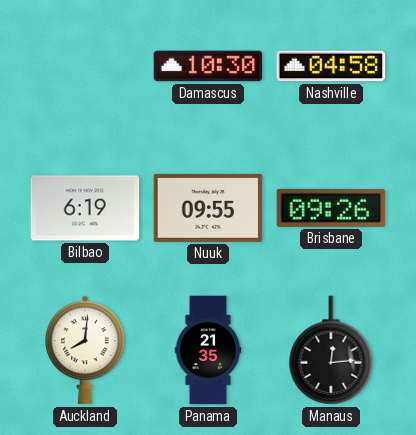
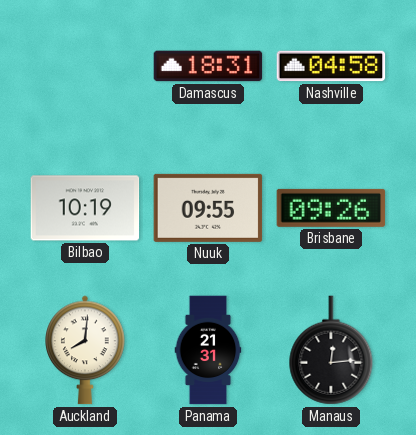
Damascus: 10:30 -> 18:31 (208, 66)
Bilbao: 6:19 -> 10:19 (85, 208)
Panama: 21:35 -> 21:31 (208, 350)
